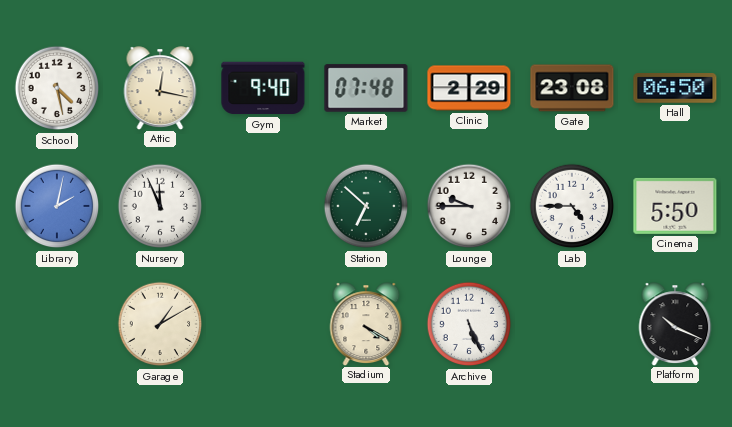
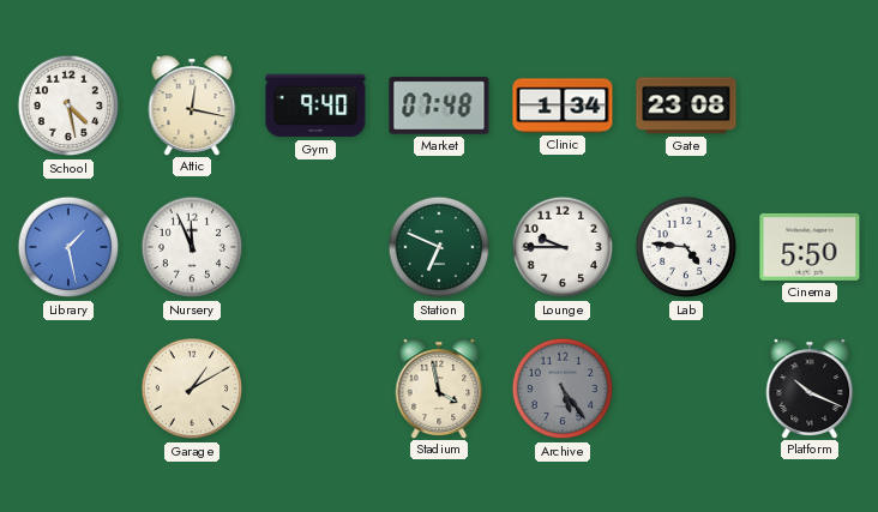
Clinic: 2:29 -> 1:34 (563, 106)
Hall: 06:50 -> none (675, 88)
Library: 2:02 -> 1:28 (68, 247)
Station: 6:52 -> 6:49 (439, 247)
Lab: 4:45 -> 4:46 (686, 247)
Stadium: 4:20 -> 3:58 (439, 388)
Archive: 5:26 -> 5:24 (563, 388)
Archive dial: white -> grey (563, 388)
